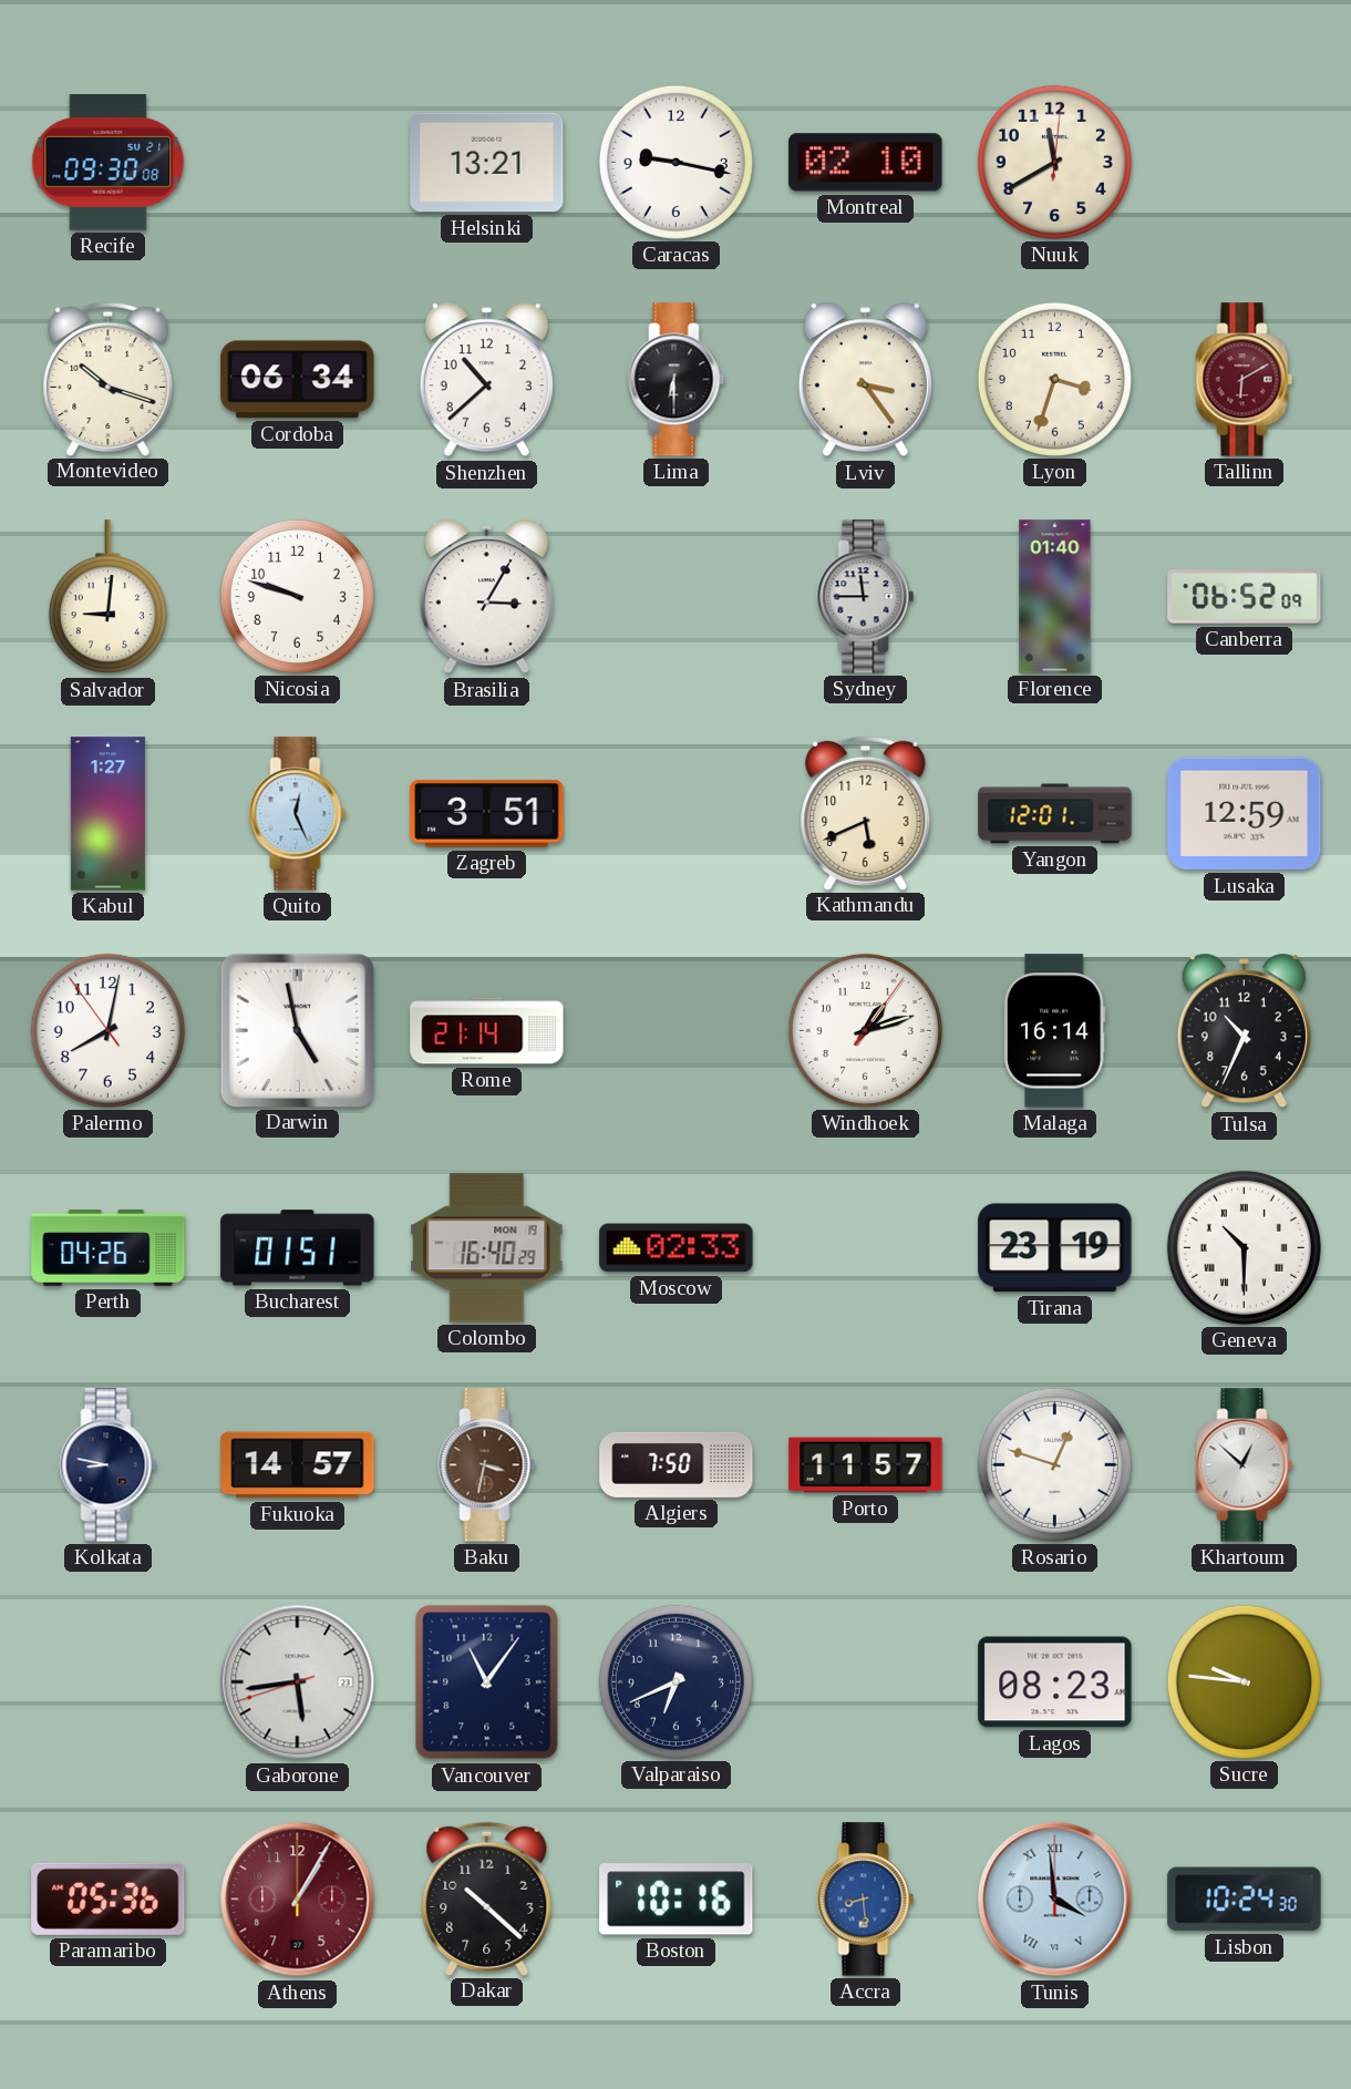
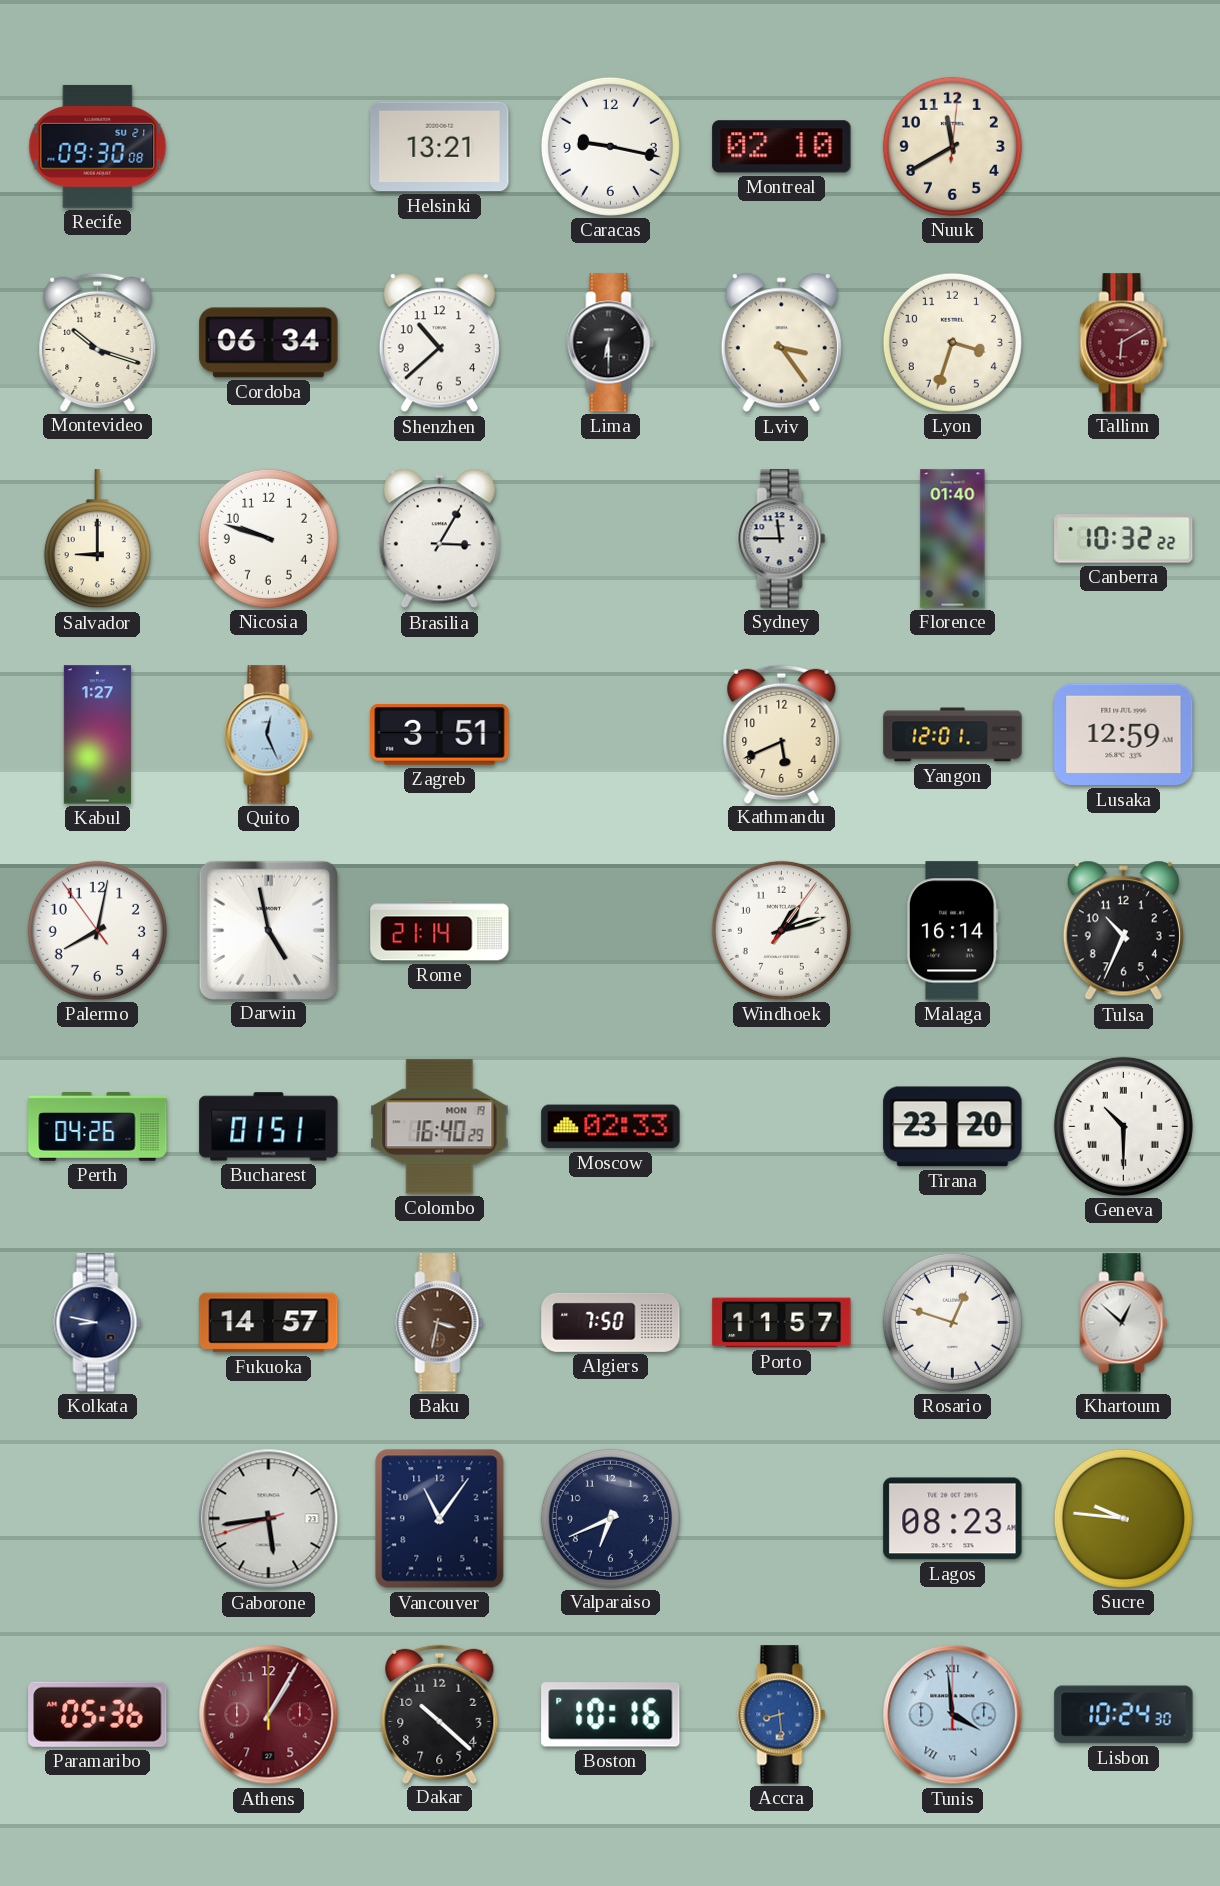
Salvador: 9:01 -> 9:00 (97, 539)
Canberra: 06:52 -> 10:32 (1124, 539)
Tirana: 23:19 -> 23:20 (953, 1127)
